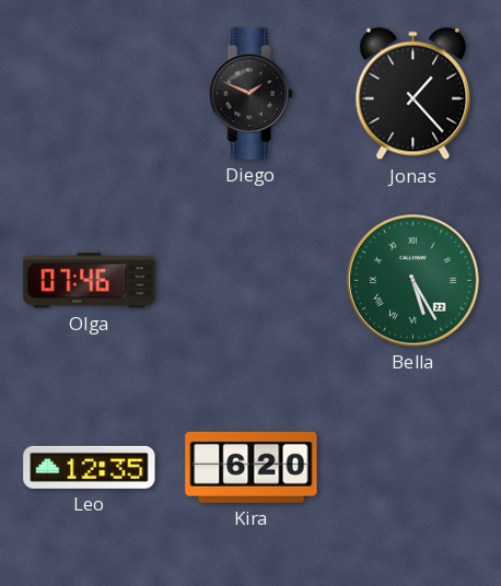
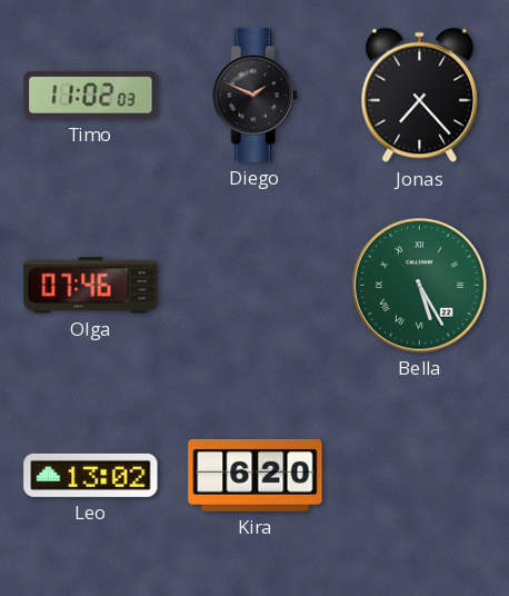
Timo: none -> 11:02 (91, 96)
Jonas: 1:23 -> 7:23 (420, 96)
Leo: 12:35 -> 13:02 (91, 475)
